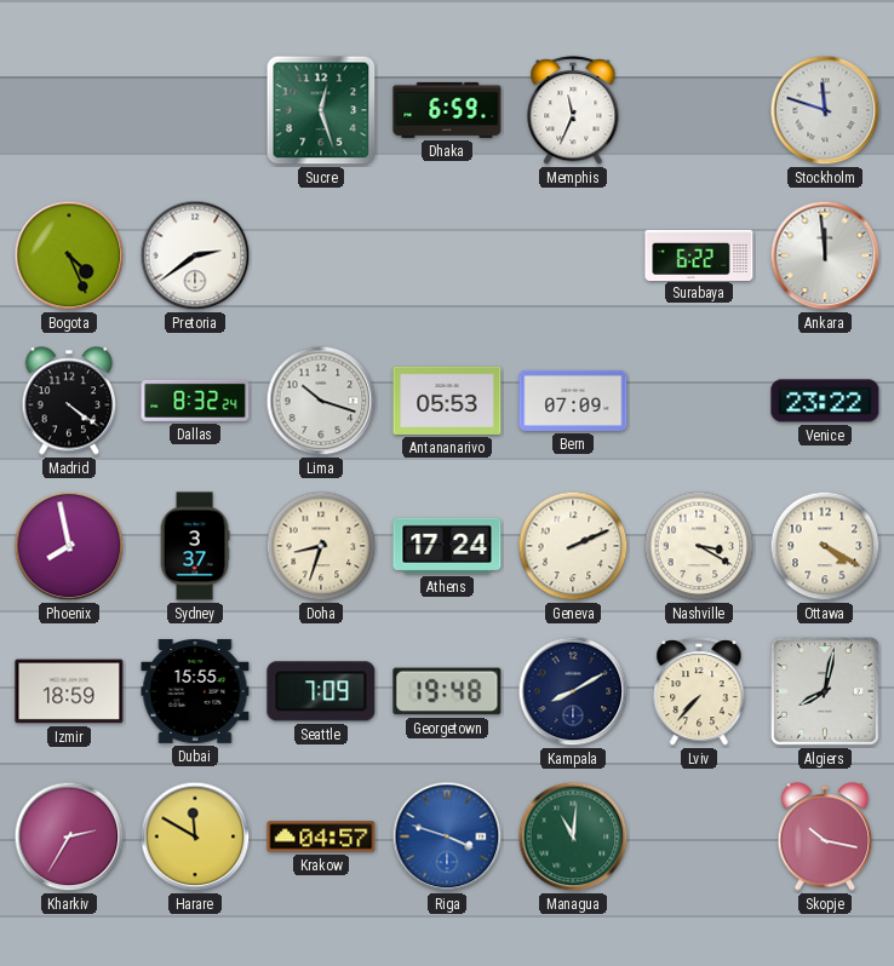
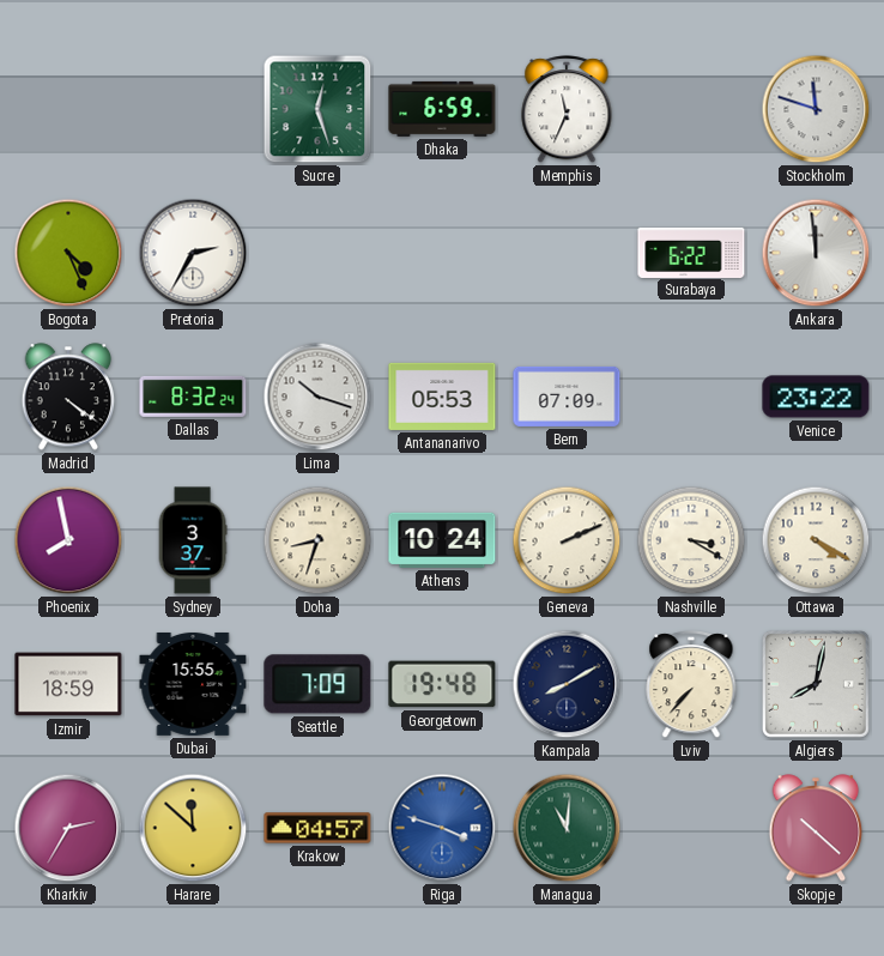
Pretoria: 2:39 -> 2:35 (193, 253)
Athens: 17:24 -> 10:24 (442, 540)
Harare: 11:50 -> 11:52 (193, 828)
Skopje: 10:17 -> 10:22 (816, 828)
